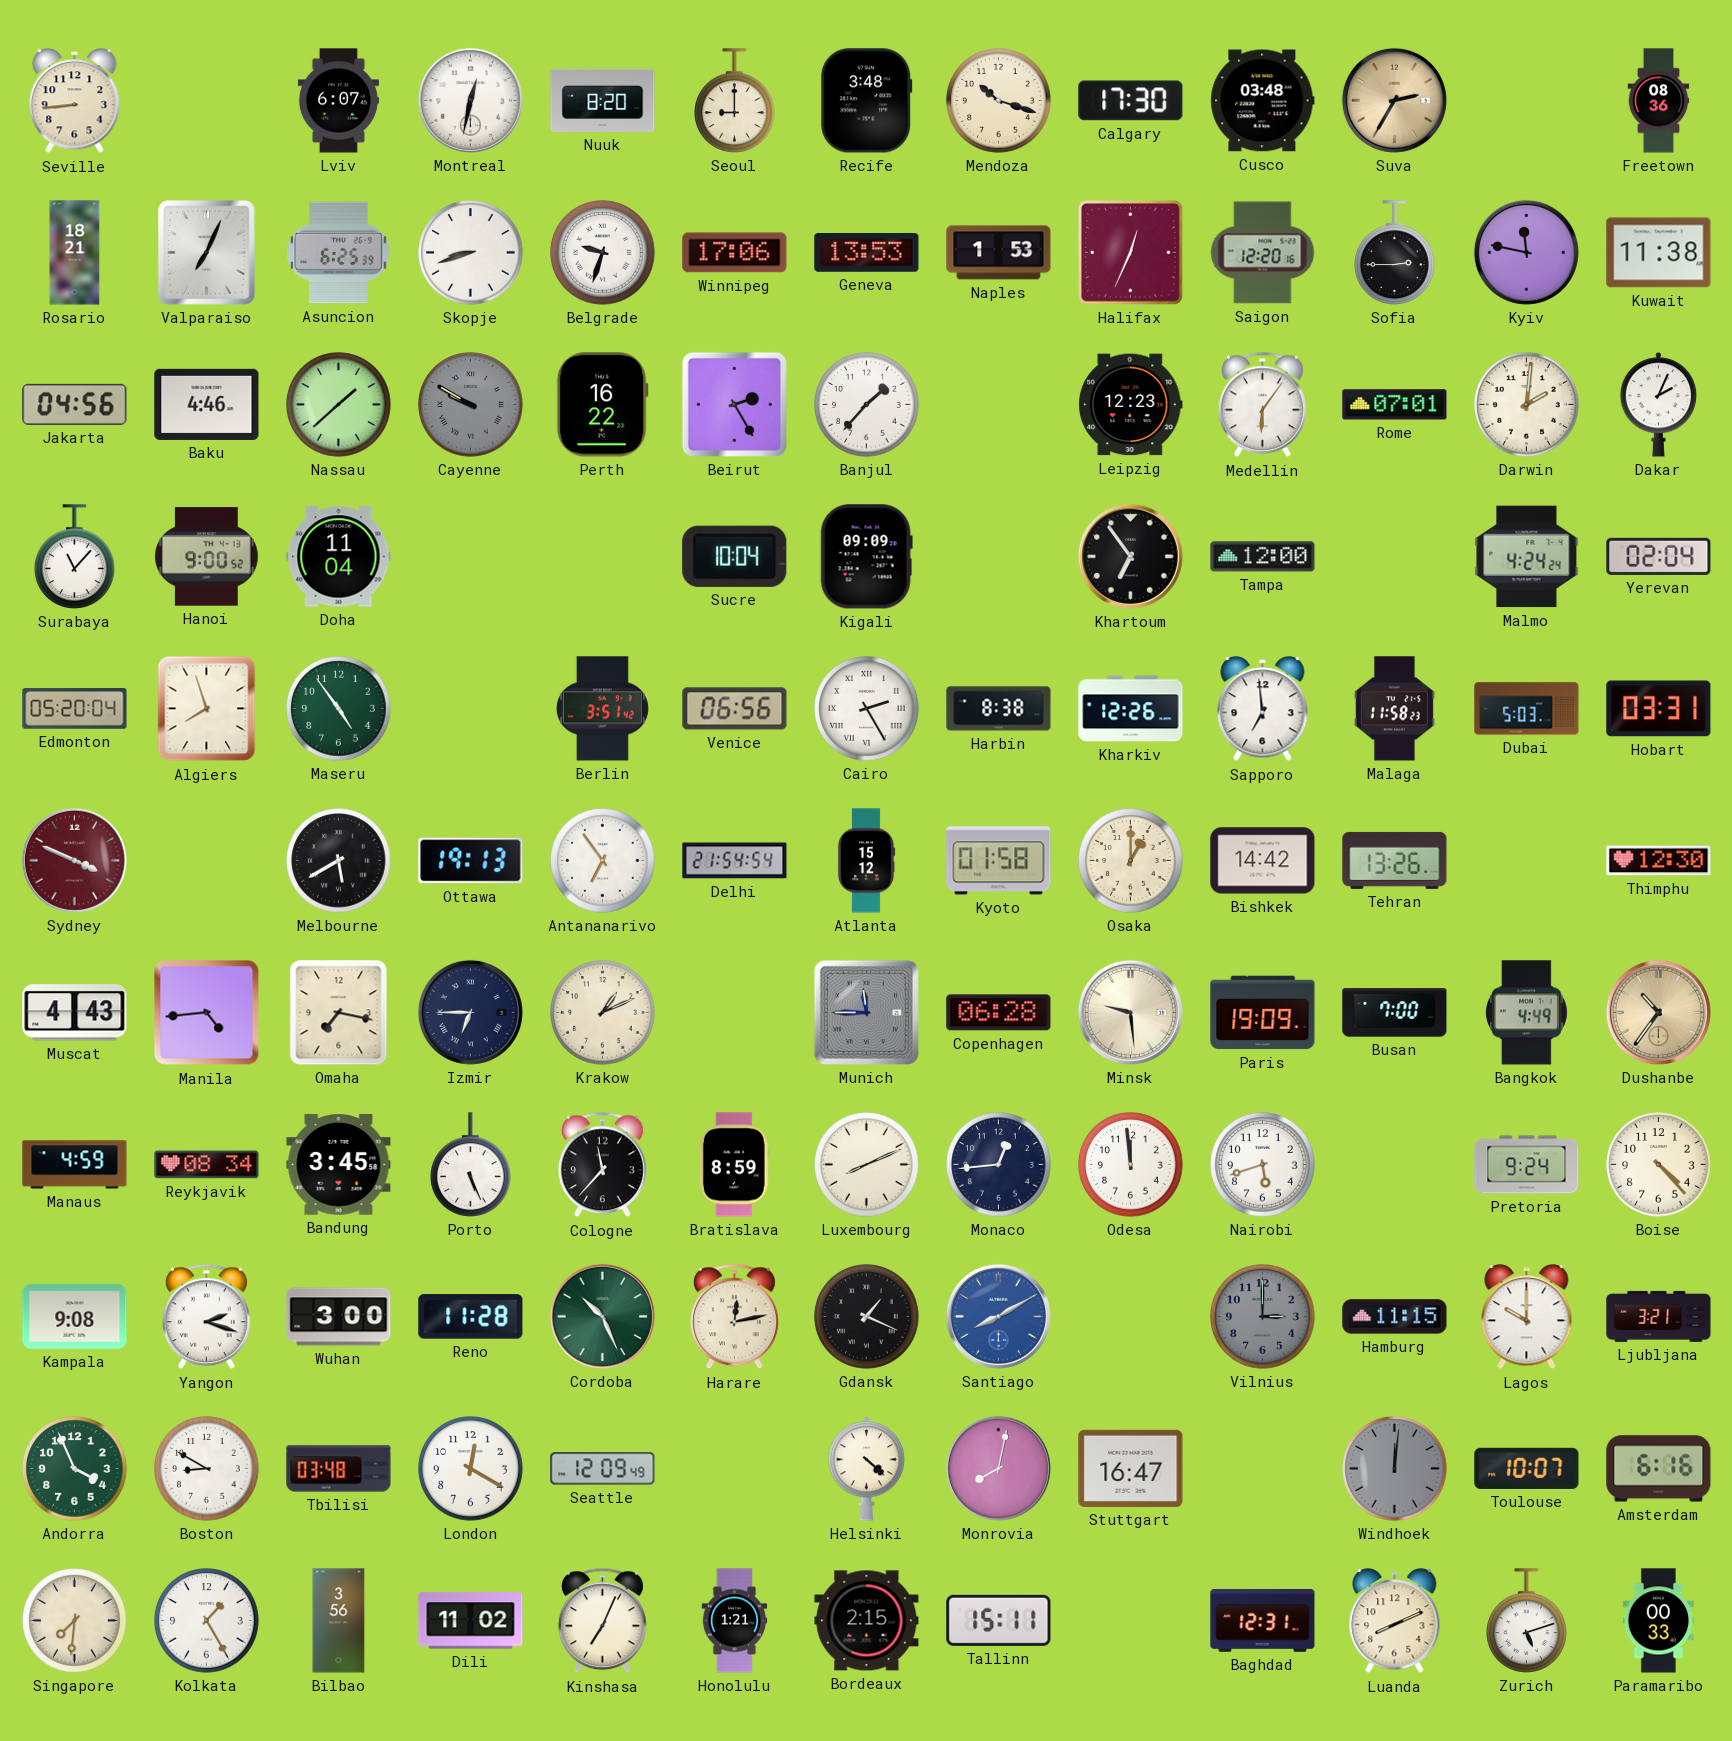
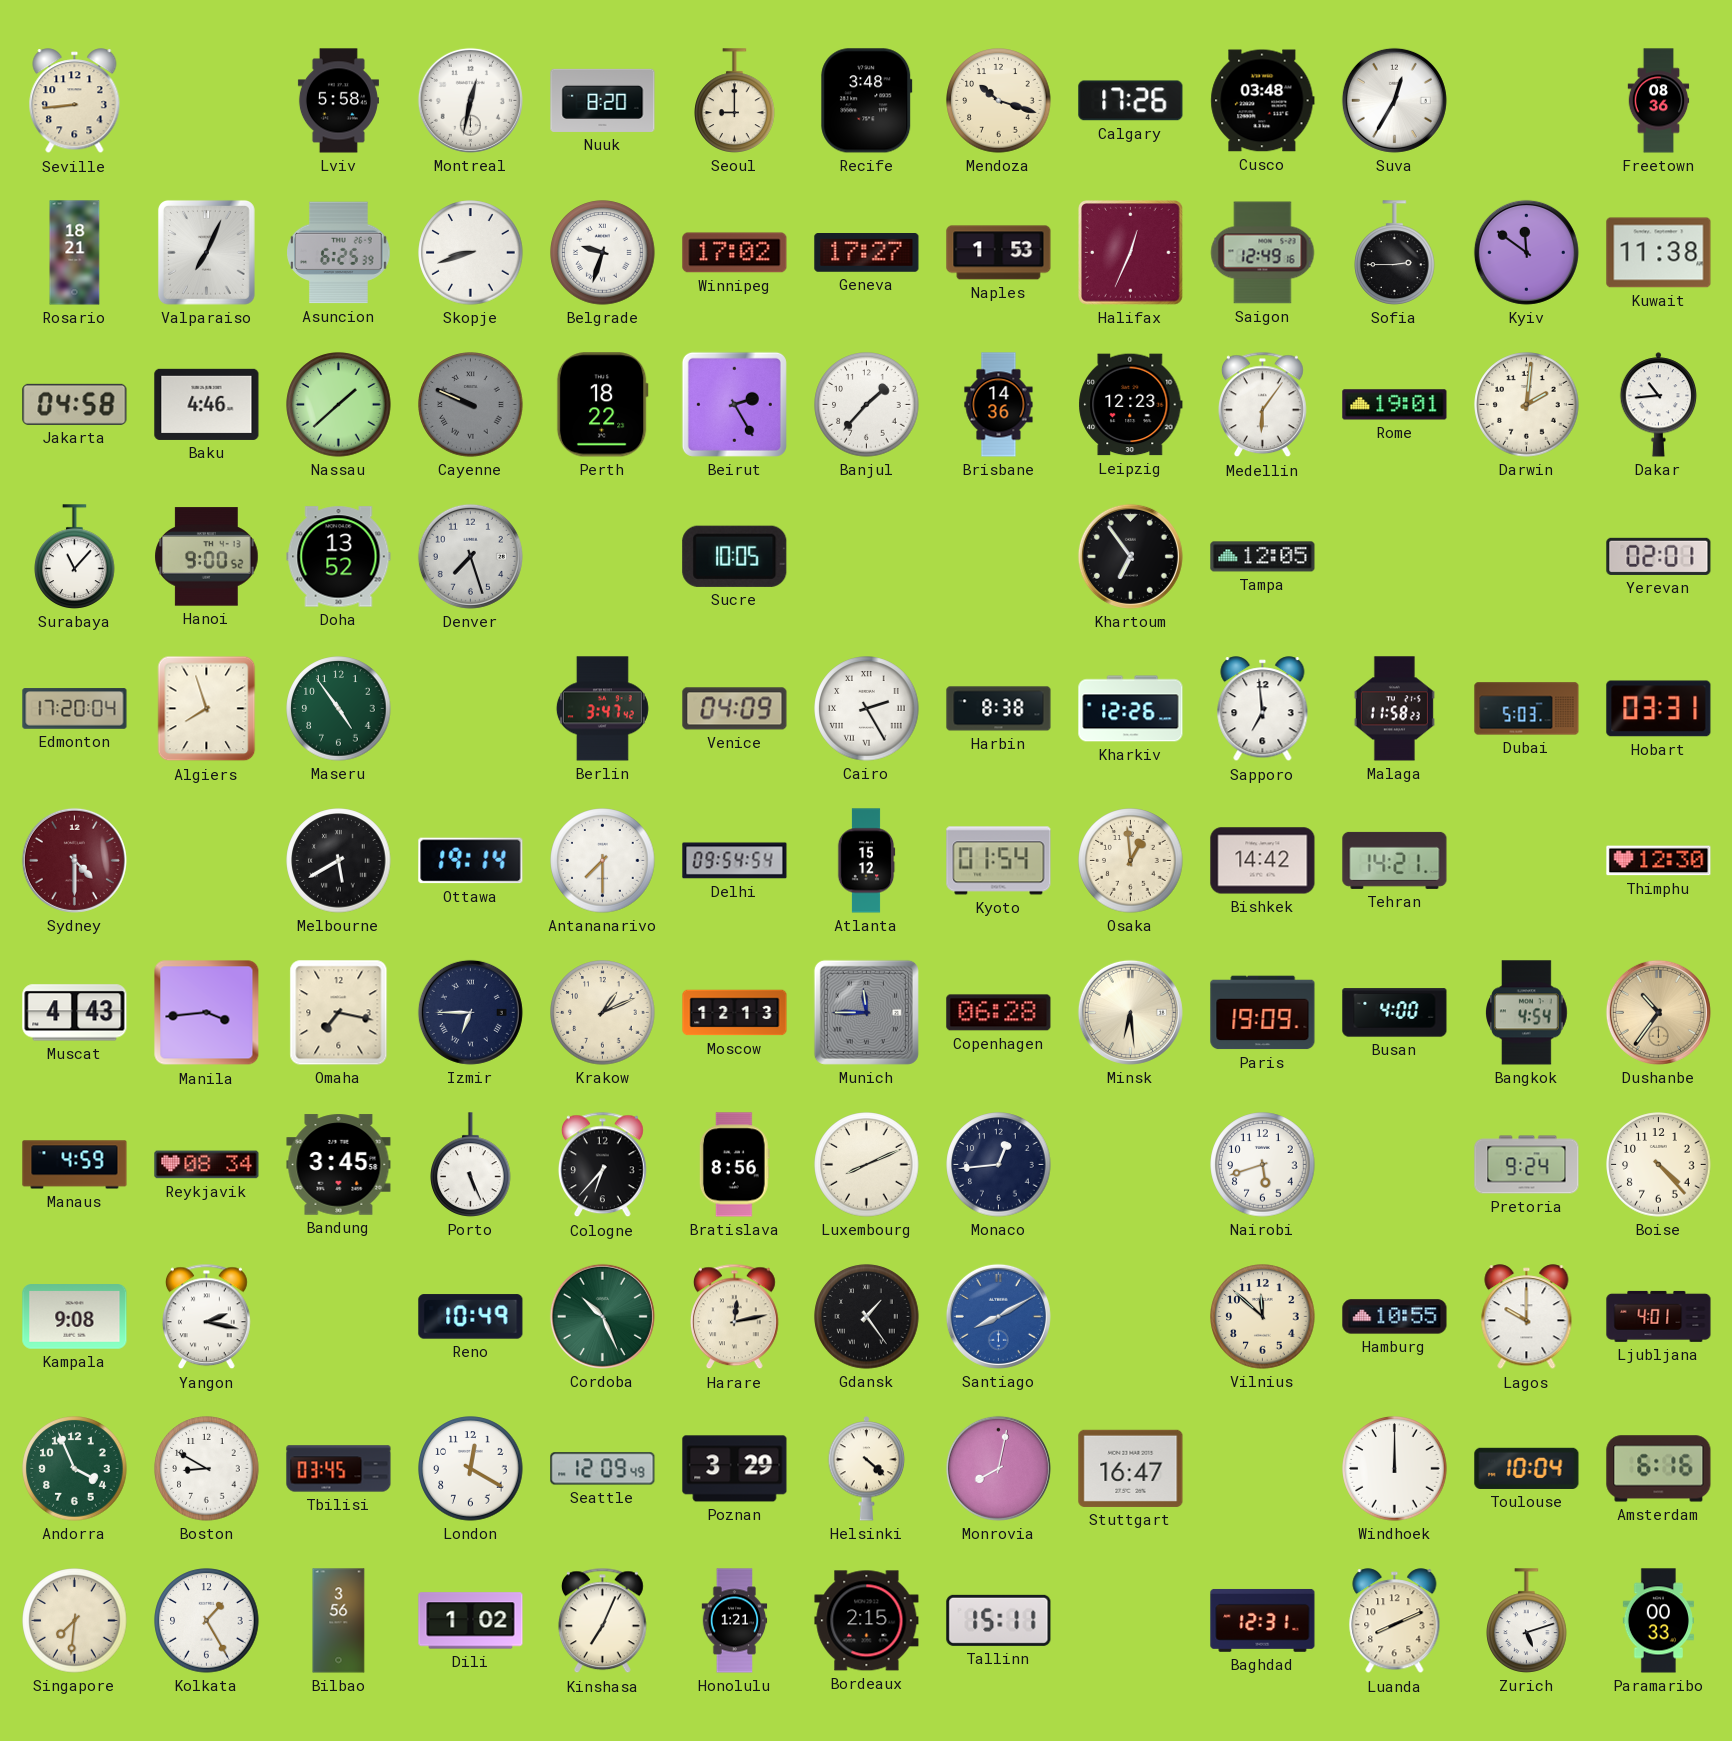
Lviv: 6:07 -> 5:58 (338, 101)
Calgary: 17:30 -> 17:26 (1131, 101)
Suva: 2:35 -> 12:35 (1394, 100)
Suva dial: champagne -> white (1394, 100)
Winnipeg: 17:06 -> 17:02 (735, 253)
Geneva: 13:53 -> 17:27 (867, 253)
Saigon: 12:20 -> 12:49 (1263, 253)
Kyiv: 11:47 -> 11:51 (1526, 252)
Jakarta: 04:56 -> 04:58 (75, 404)
Cayenne: 9:50 -> 9:49 (471, 405)
Perth: 16:22 -> 18:22 (602, 405)
Brisbane: none -> 14:36 (999, 405)
Rome: 07:01 -> 19:01 (1395, 405)
Dakar: 2:04 -> 10:44 (1659, 405)
Doha: 11:04 -> 13:52 (339, 557)
Denver: none -> 7:27 (470, 556)
Sucre: 10:04 -> 10:05 (735, 556)
Kigali: 09:09 -> none (866, 557)
Tampa: 12:00 -> 12:05 (1263, 557)
Malmo: 4:24 -> none (1527, 557)
Yerevan: 02:04 -> 02:01 (1659, 556)
Edmonton: 05:20 -> 17:20 (75, 709)
Berlin: 3:51 -> 3:47 (602, 709)
Venice: 06:56 -> 04:09 (735, 709)
Sydney: 3:49 -> 4:30 (74, 860)
Ottawa: 19:13 -> 19:14 (471, 861)
Antananarivo: 6:54 -> 7:30 (603, 861)
Delhi: 21:54 -> 09:54 (735, 861)
Kyoto: 01:58 -> 01:54 (999, 861)
Osaka: 1:00 -> 12:59 (1131, 861)
Tehran: 13:26 -> 14:21 (1395, 860)
Manila: 4:44 -> 3:44 (207, 1013)
Moscow: none -> 12:13 (735, 1013)
Minsk: 9:29 -> 6:29 (1130, 1012)
Busan: 7:00 -> 4:00 (1395, 1013)
Bangkok: 4:49 -> 4:54 (1527, 1013)
Cologne: 11:37 -> 6:37 (602, 1165)
Bratislava: 8:59 -> 8:56 (734, 1165)
Odesa: 11:59 -> none (1131, 1165)
Yangon: 2:18 -> 2:17 (206, 1317)
Wuhan: 3:00 -> none (339, 1317)
Reno: 11:28 -> 10:49 (471, 1317)
Gdansk: 1:19 -> 1:24 (867, 1317)
Vilnius: 3:00 -> 11:52 (1263, 1317)
Vilnius dial: grey -> cream (1263, 1317)
Hamburg: 11:15 -> 10:55 (1395, 1317)
Ljubljana: 3:21 -> 4:01 (1659, 1316)
Tbilisi: 03:48 -> 03:45 (339, 1469)
Poznan: none -> 3:29 (735, 1469)
Windhoek: 12:01 -> 12:00 (1395, 1469)
Windhoek dial: grey -> white (1395, 1469)
Toulouse: 10:07 -> 10:04 (1527, 1468)
Dili: 11:02 -> 1:02 (471, 1621)
